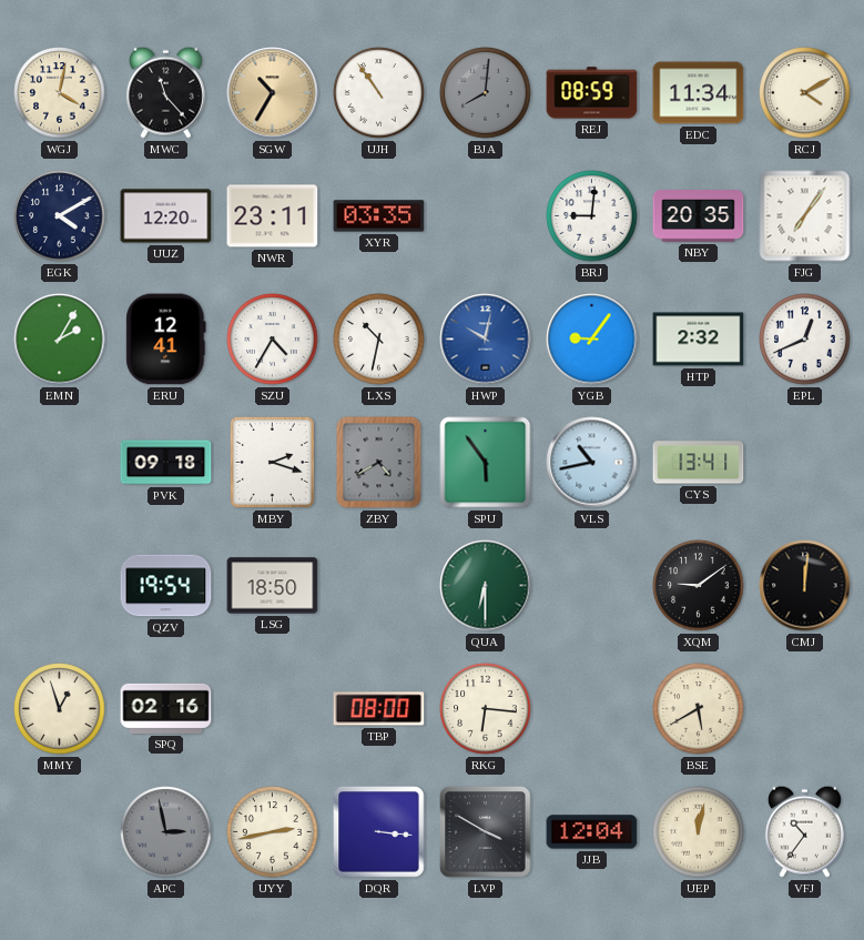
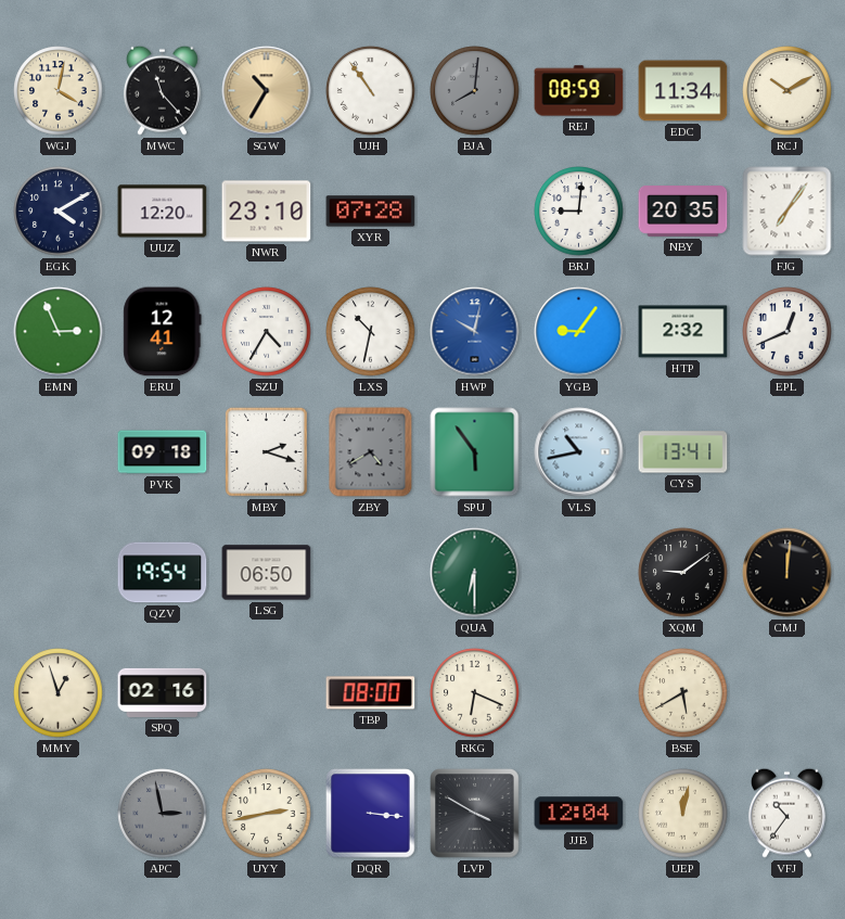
RCJ: 4:10 -> 10:10 (788, 91)
NWR: 23:11 -> 23:10 (267, 212)
XYR: 03:35 -> 07:28 (371, 212)
EMN: 2:05 -> 2:56 (59, 332)
LSG: 18:50 -> 06:50 (267, 573)
RKG: 6:16 -> 6:19 (475, 693)
